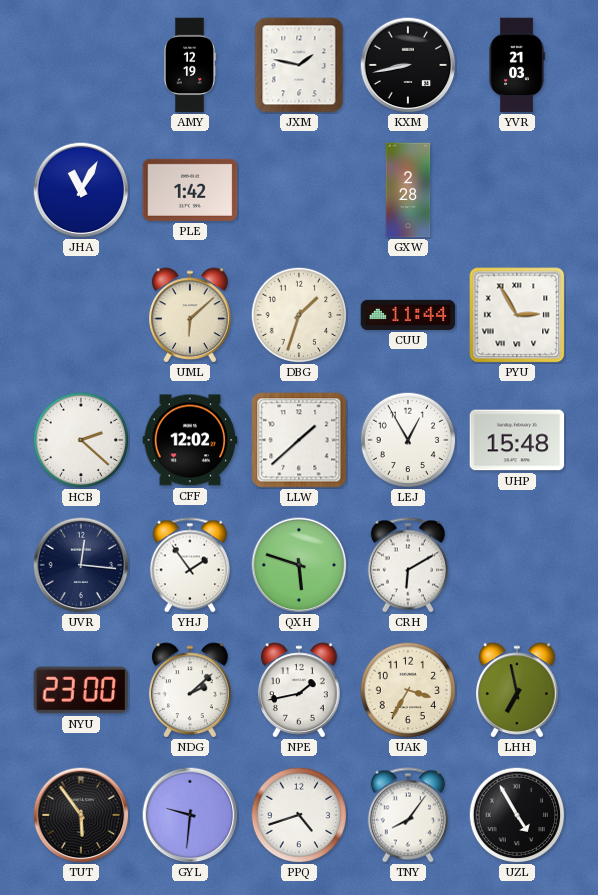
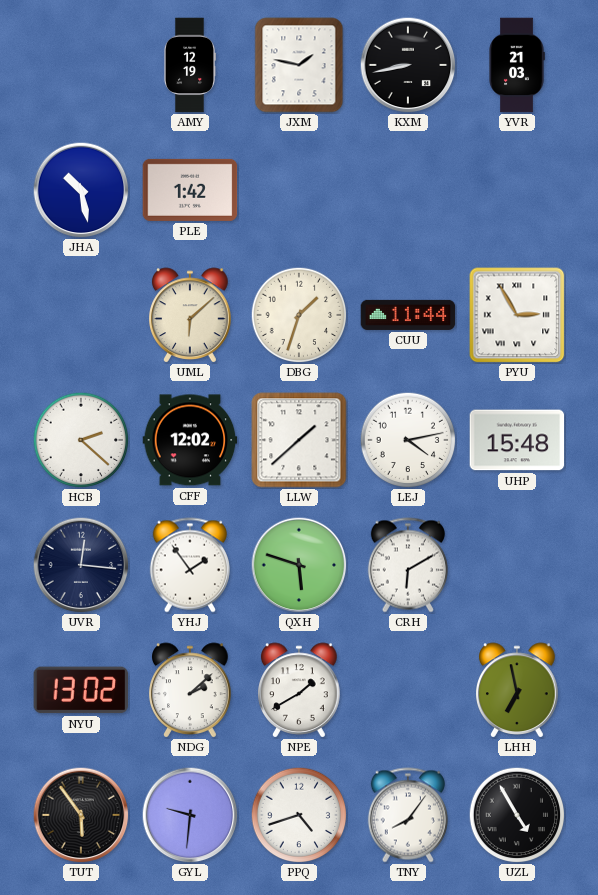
JHA: 11:05 -> 10:28 (81, 190)
GXW: 2:28 -> none (408, 190)
LEJ: 12:55 -> 4:13 (408, 440)
NYU: 23:00 -> 13:02 (81, 690)
NPE: 1:43 -> 1:40 (300, 690)
UAK: 3:35 -> none (408, 690)
